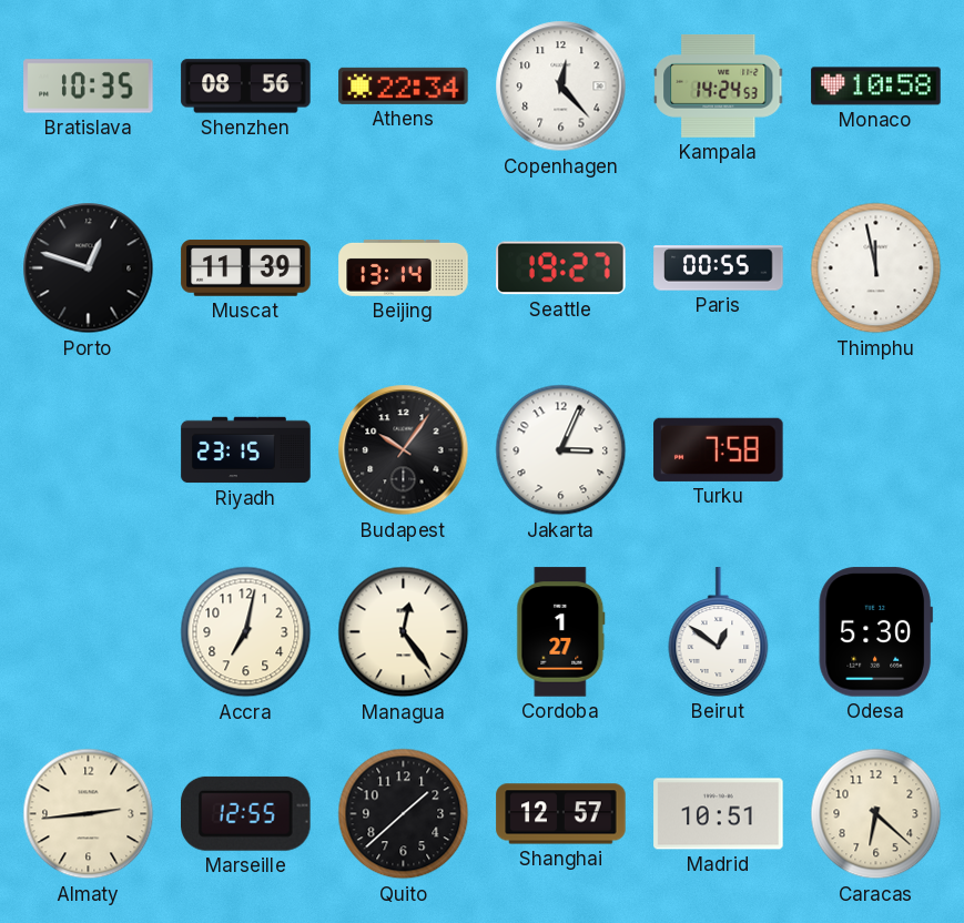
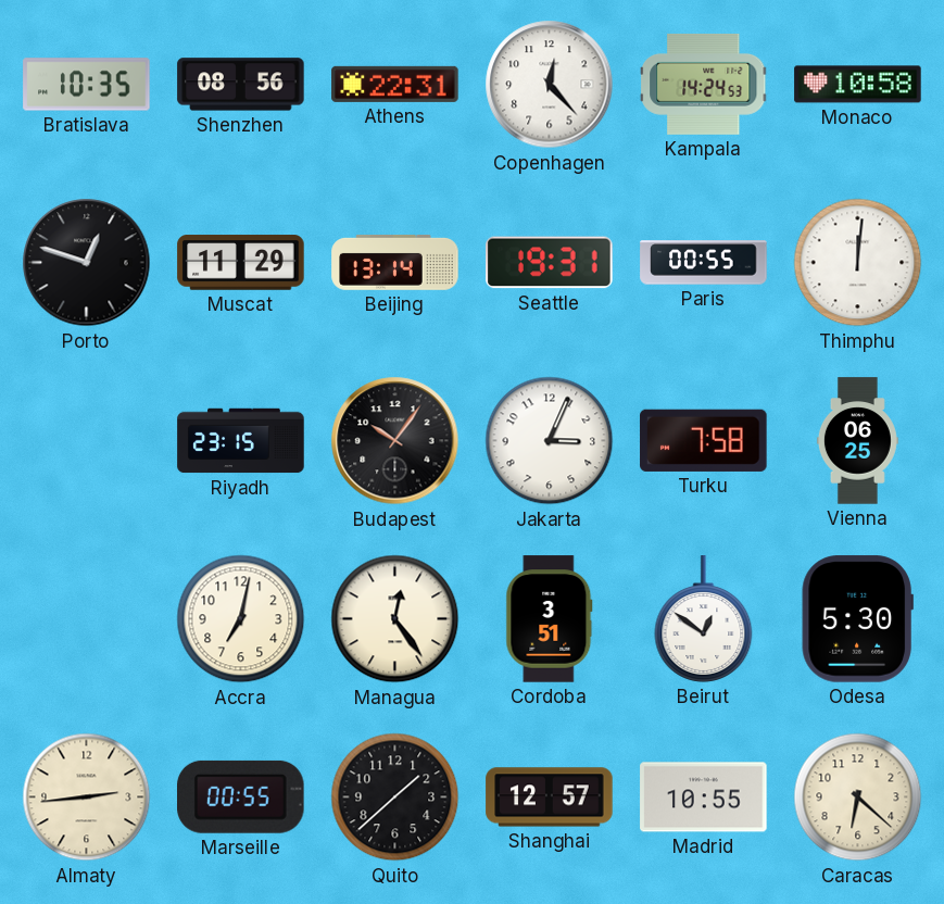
Athens: 22:34 -> 22:31 (395, 84)
Muscat: 11:39 -> 11:29 (241, 263)
Seattle: 19:27 -> 19:31 (550, 263)
Thimphu: 11:58 -> 12:01 (858, 263)
Vienna: none -> 06:25 (857, 441)
Cordoba: 1:27 -> 3:51 (550, 619)
Marseille: 12:55 -> 00:55 (241, 796)
Madrid: 10:51 -> 10:55 (704, 798)
